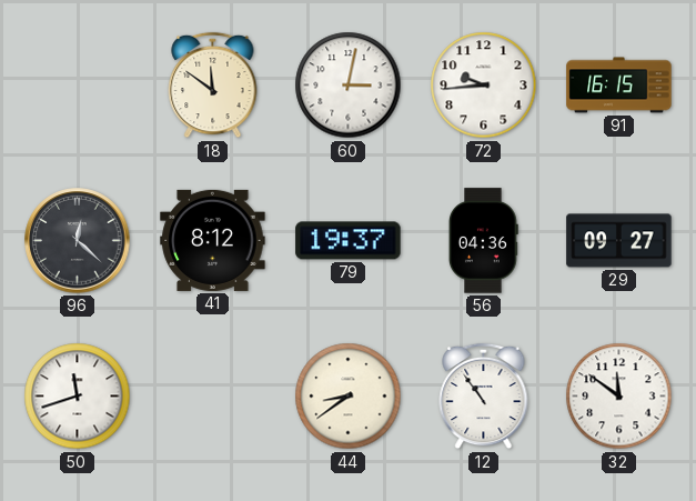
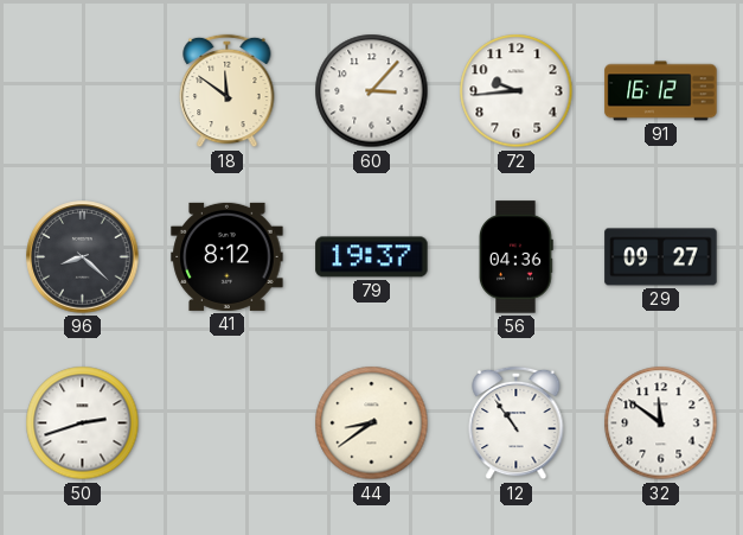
60: 3:02 -> 3:07 (372, 91)
91: 16:15 -> 16:12 (661, 91)
96: 12:22 -> 8:22 (83, 257)
50: 11:42 -> 2:42 (83, 423)
